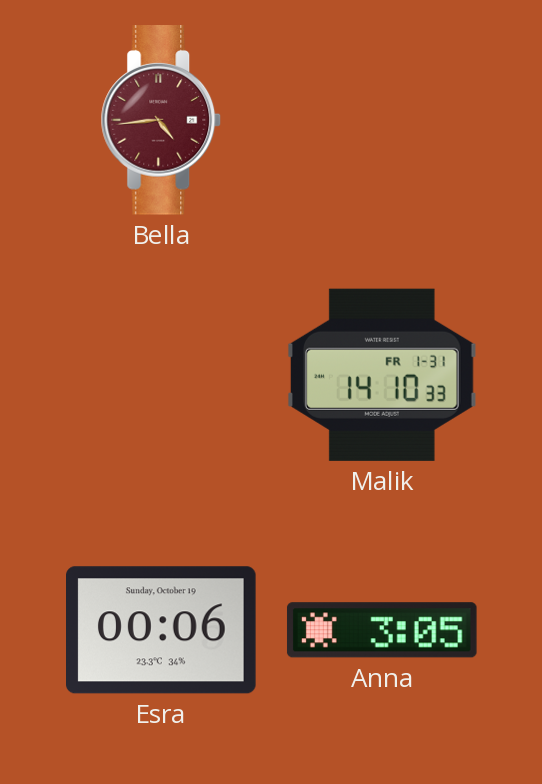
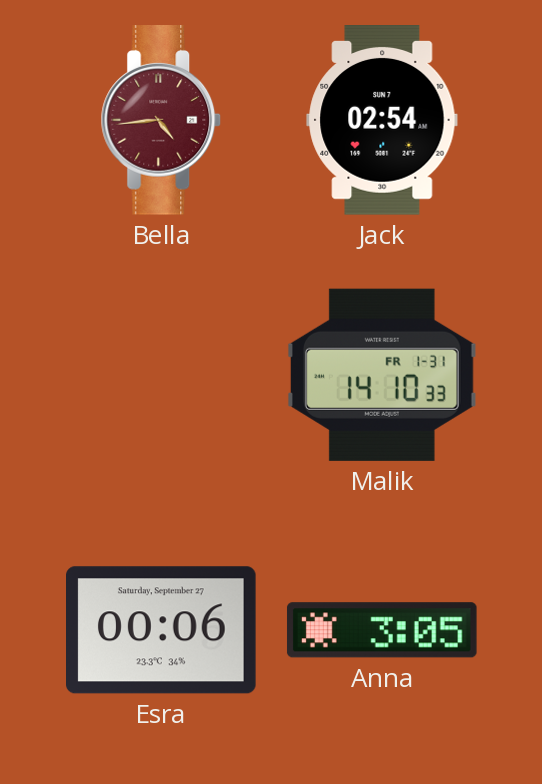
Jack: none -> 02:54 (382, 121)
Esra date: Sunday, October 19 -> Saturday, September 27 (162, 630)
